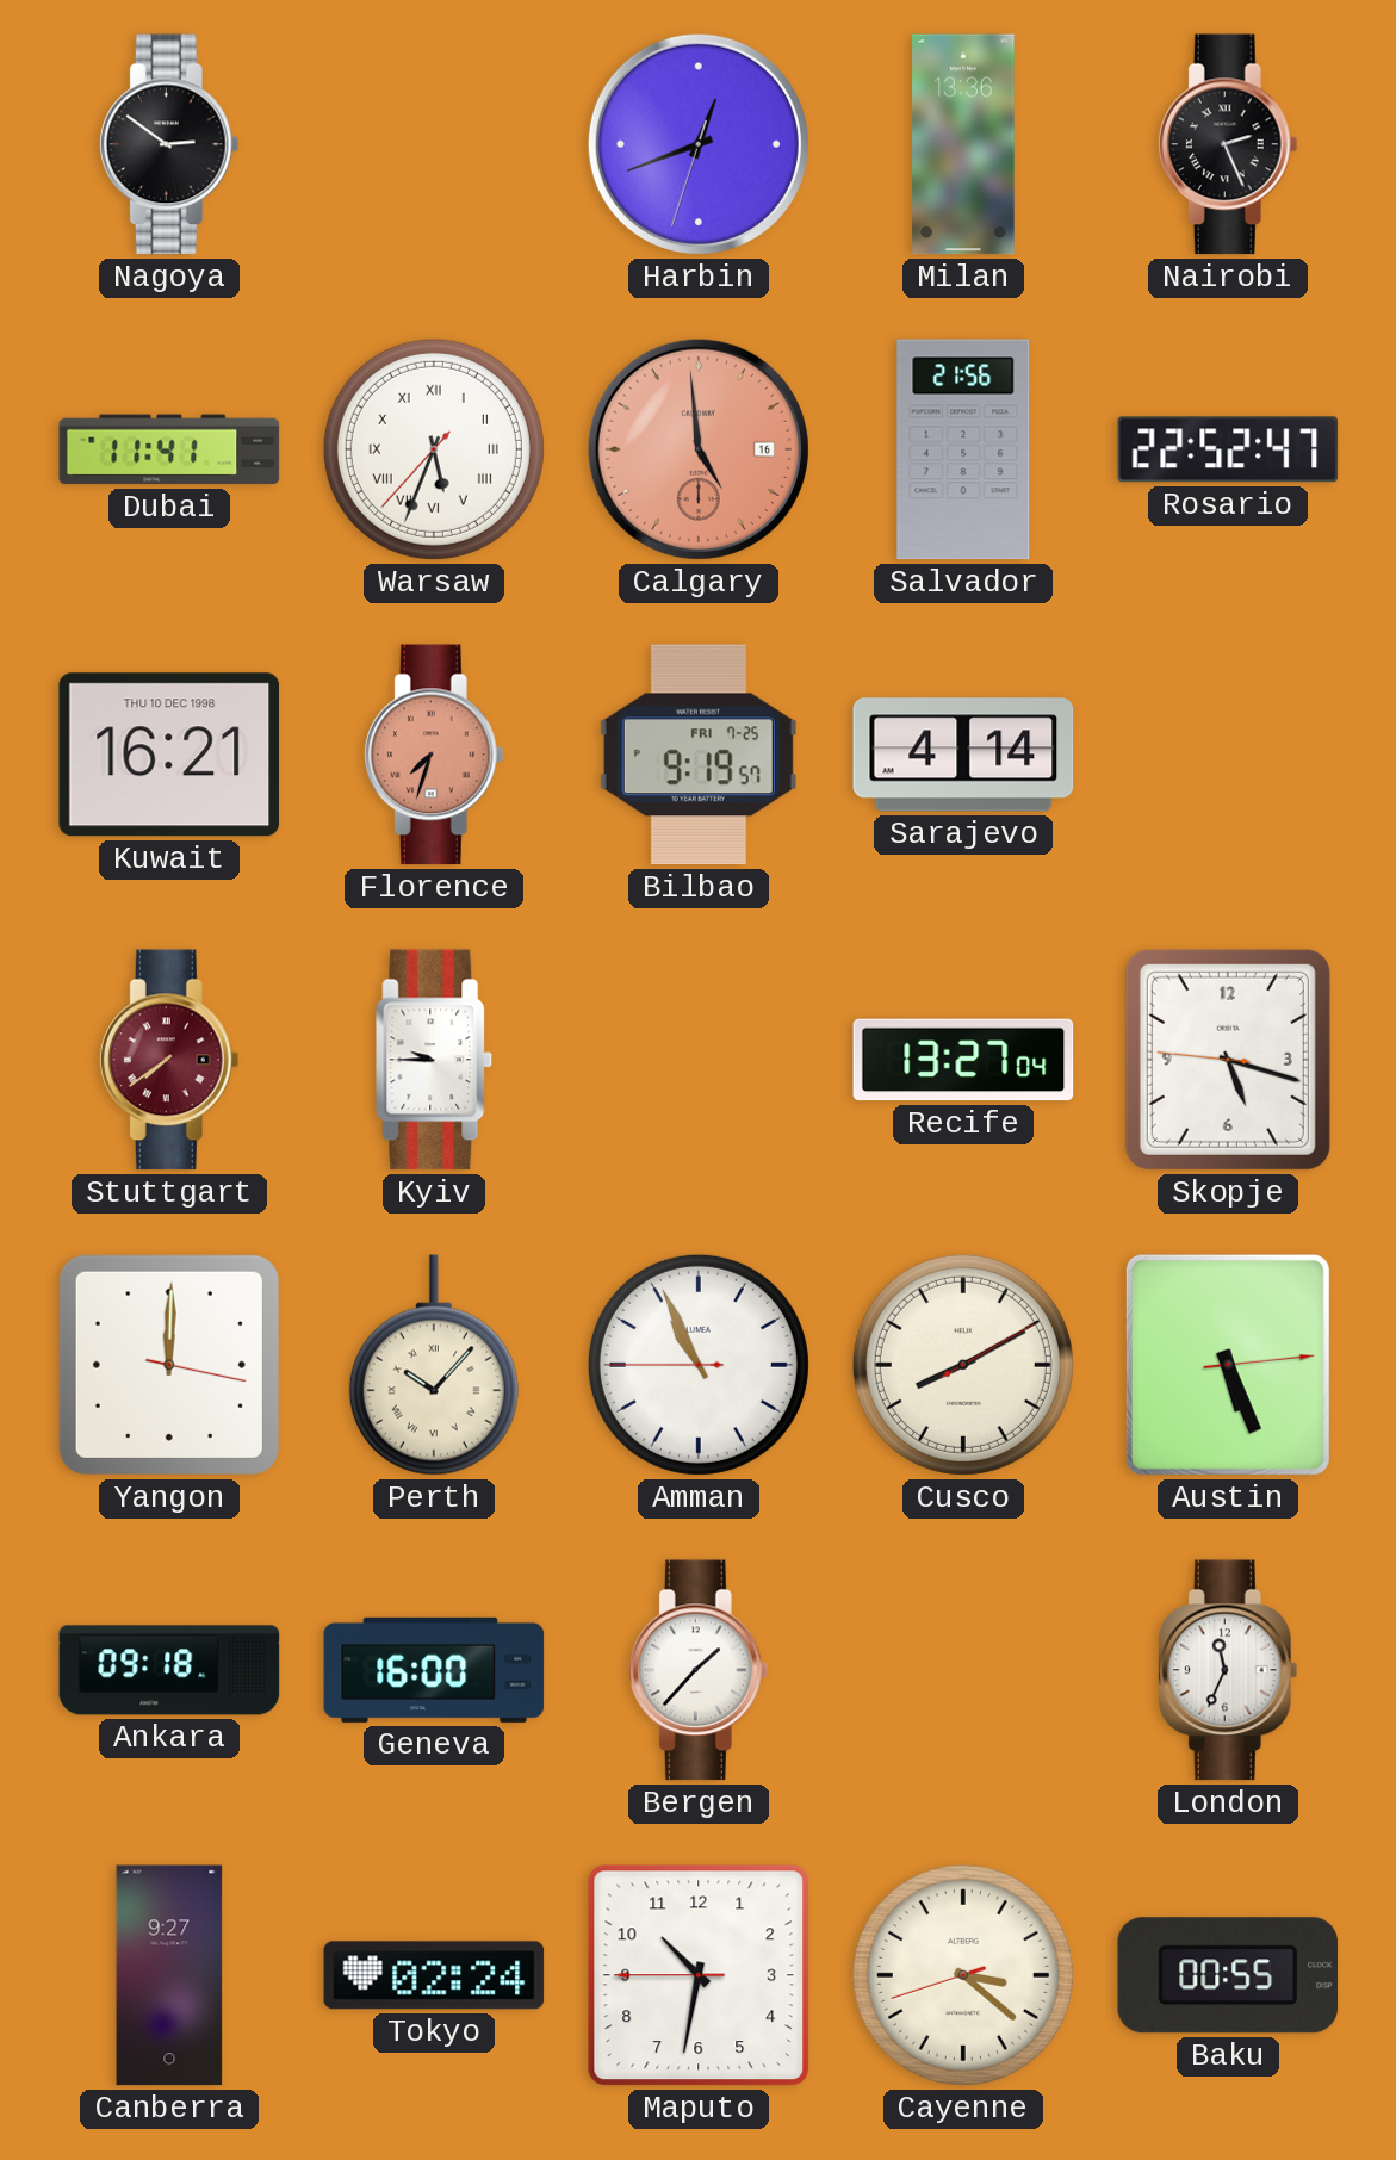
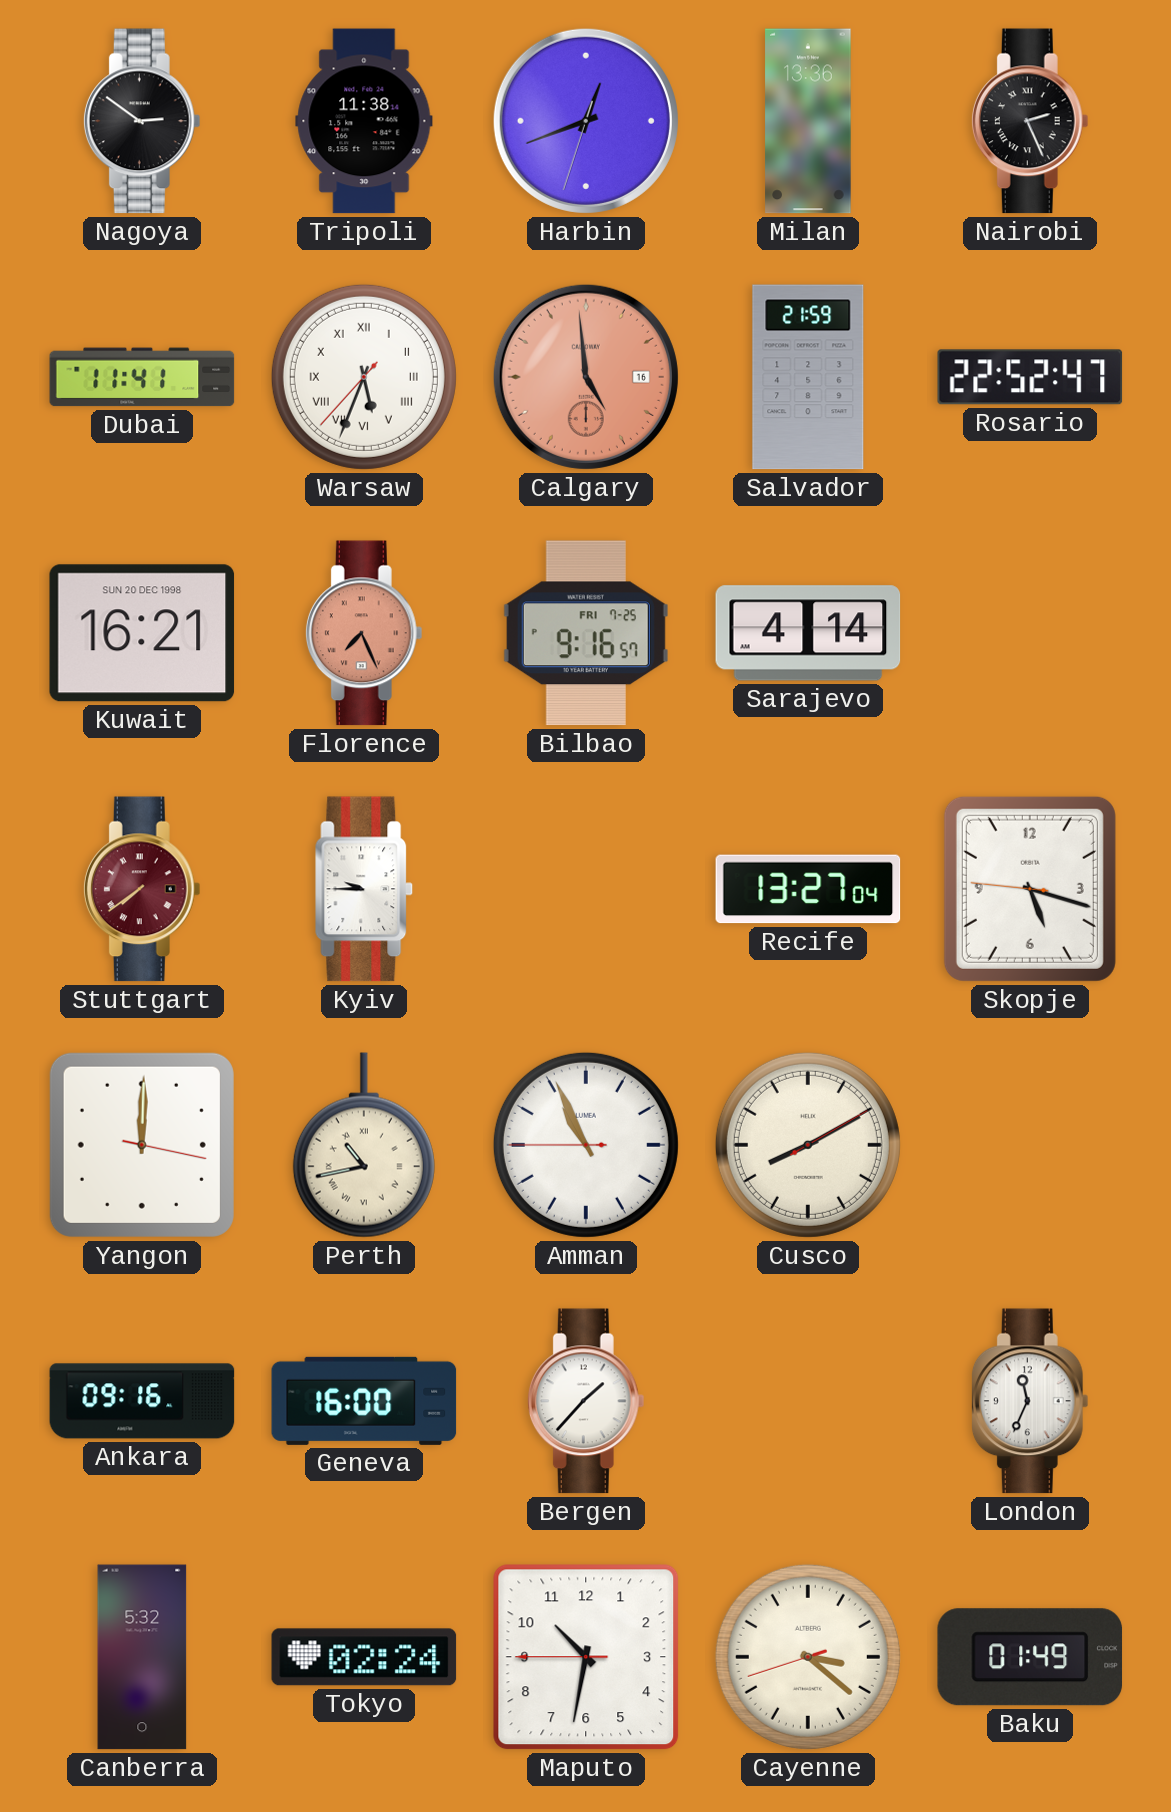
Tripoli: none -> 11:38 (364, 121)
Salvador: 21:56 -> 21:59 (808, 377)
Kuwait date: THU 10 DEC 1998 -> SUN 20 DEC 1998 (142, 633)
Florence: 7:33 -> 7:26 (364, 633)
Bilbao: 9:19 -> 9:16 (586, 633)
Perth: 10:07 -> 10:43 (364, 1145)
Austin: 5:26 -> none (1228, 1365)
Ankara: 09:18 -> 09:16 (142, 1401)
Canberra: 9:27 -> 5:32 (142, 1657)
Baku: 00:55 -> 01:49 (1030, 1657)
